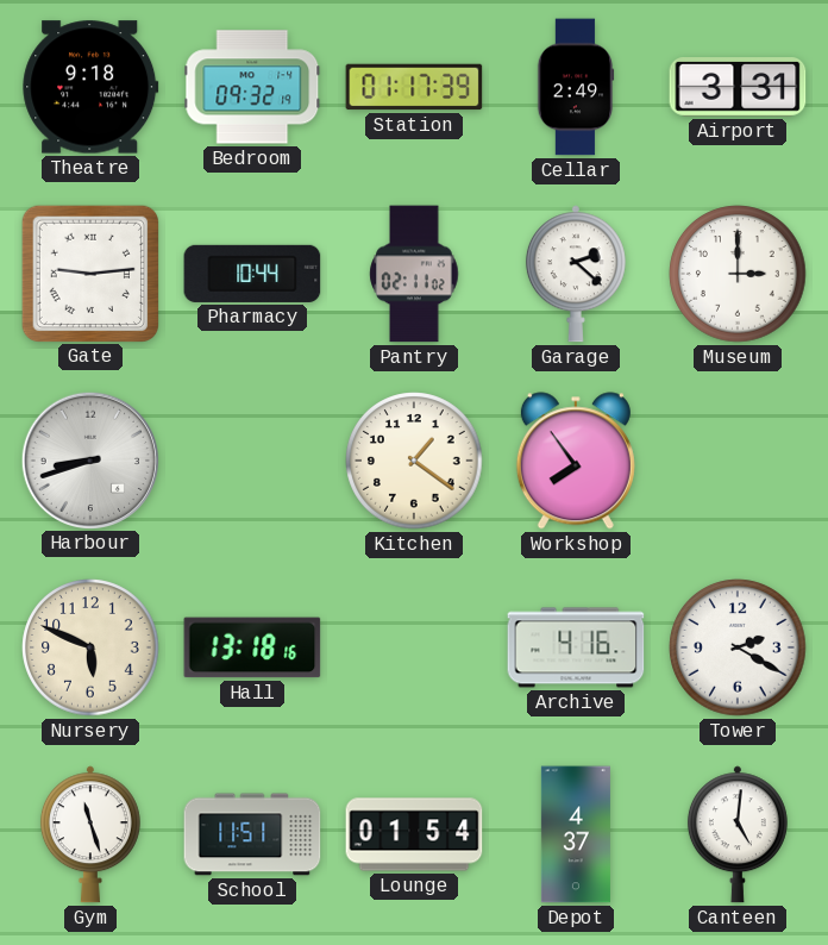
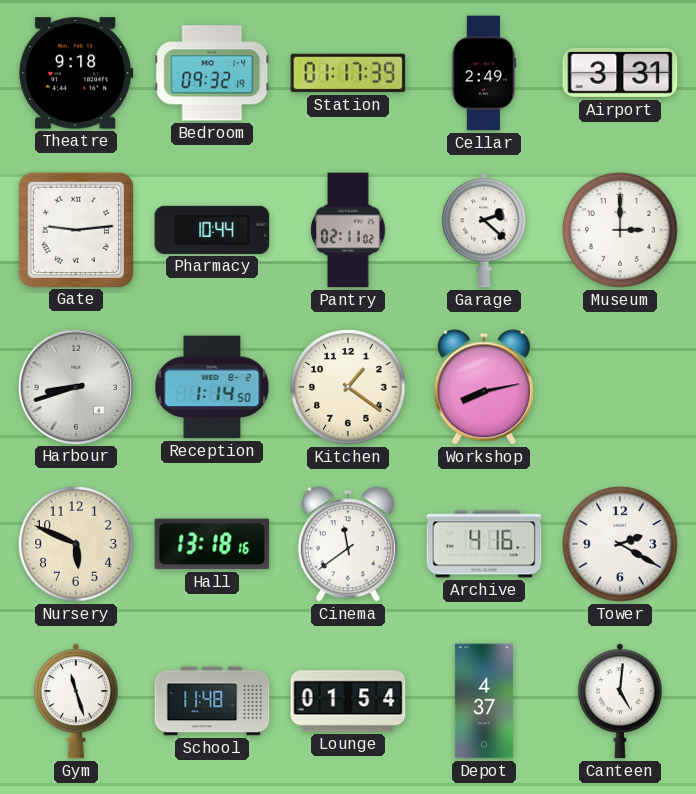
Reception: none -> 1:14 (212, 387)
Workshop: 7:54 -> 8:13 (484, 387)
Cinema: none -> 11:39 (348, 544)
School: 11:51 -> 11:48 (212, 701)
